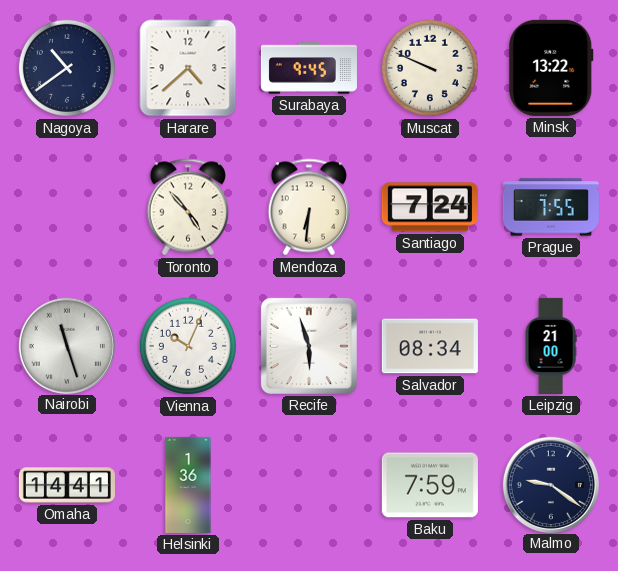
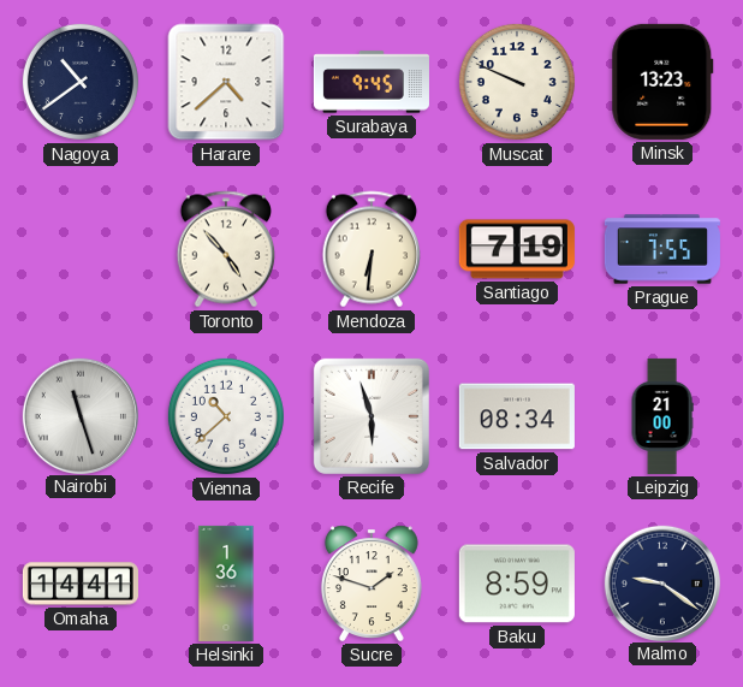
Minsk: 13:22 -> 13:23 (662, 82)
Santiago: 7:24 -> 7:19 (517, 249)
Vienna: 10:04 -> 10:38 (226, 416)
Sucre: none -> 1:48 (371, 584)
Baku: 7:59 -> 8:59 (517, 584)
